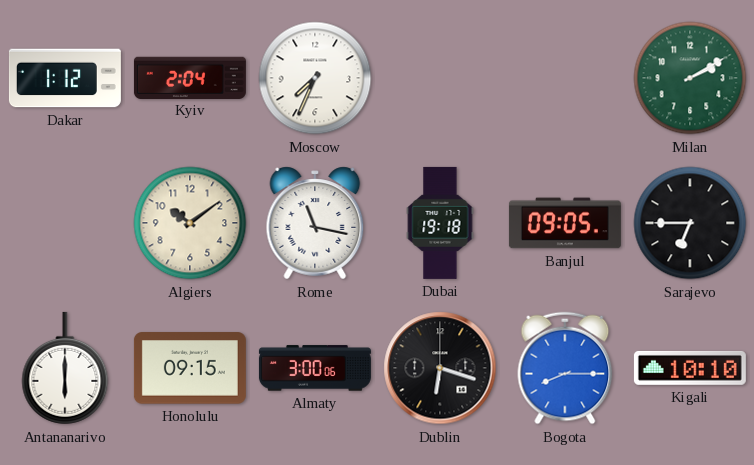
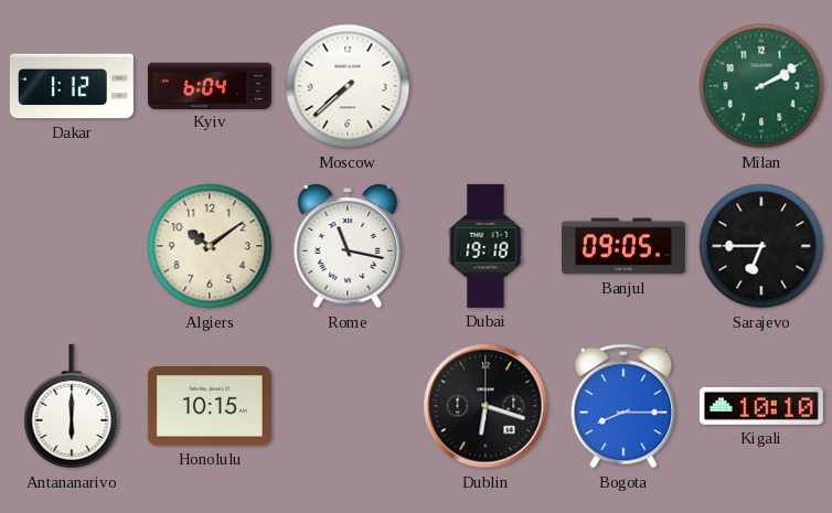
Kyiv: 2:04 -> 6:04 (210, 85)
Moscow: 7:34 -> 7:38 (348, 86)
Honolulu: 09:15 -> 10:15 (210, 406)
Almaty: 3:00 -> none (315, 368)
